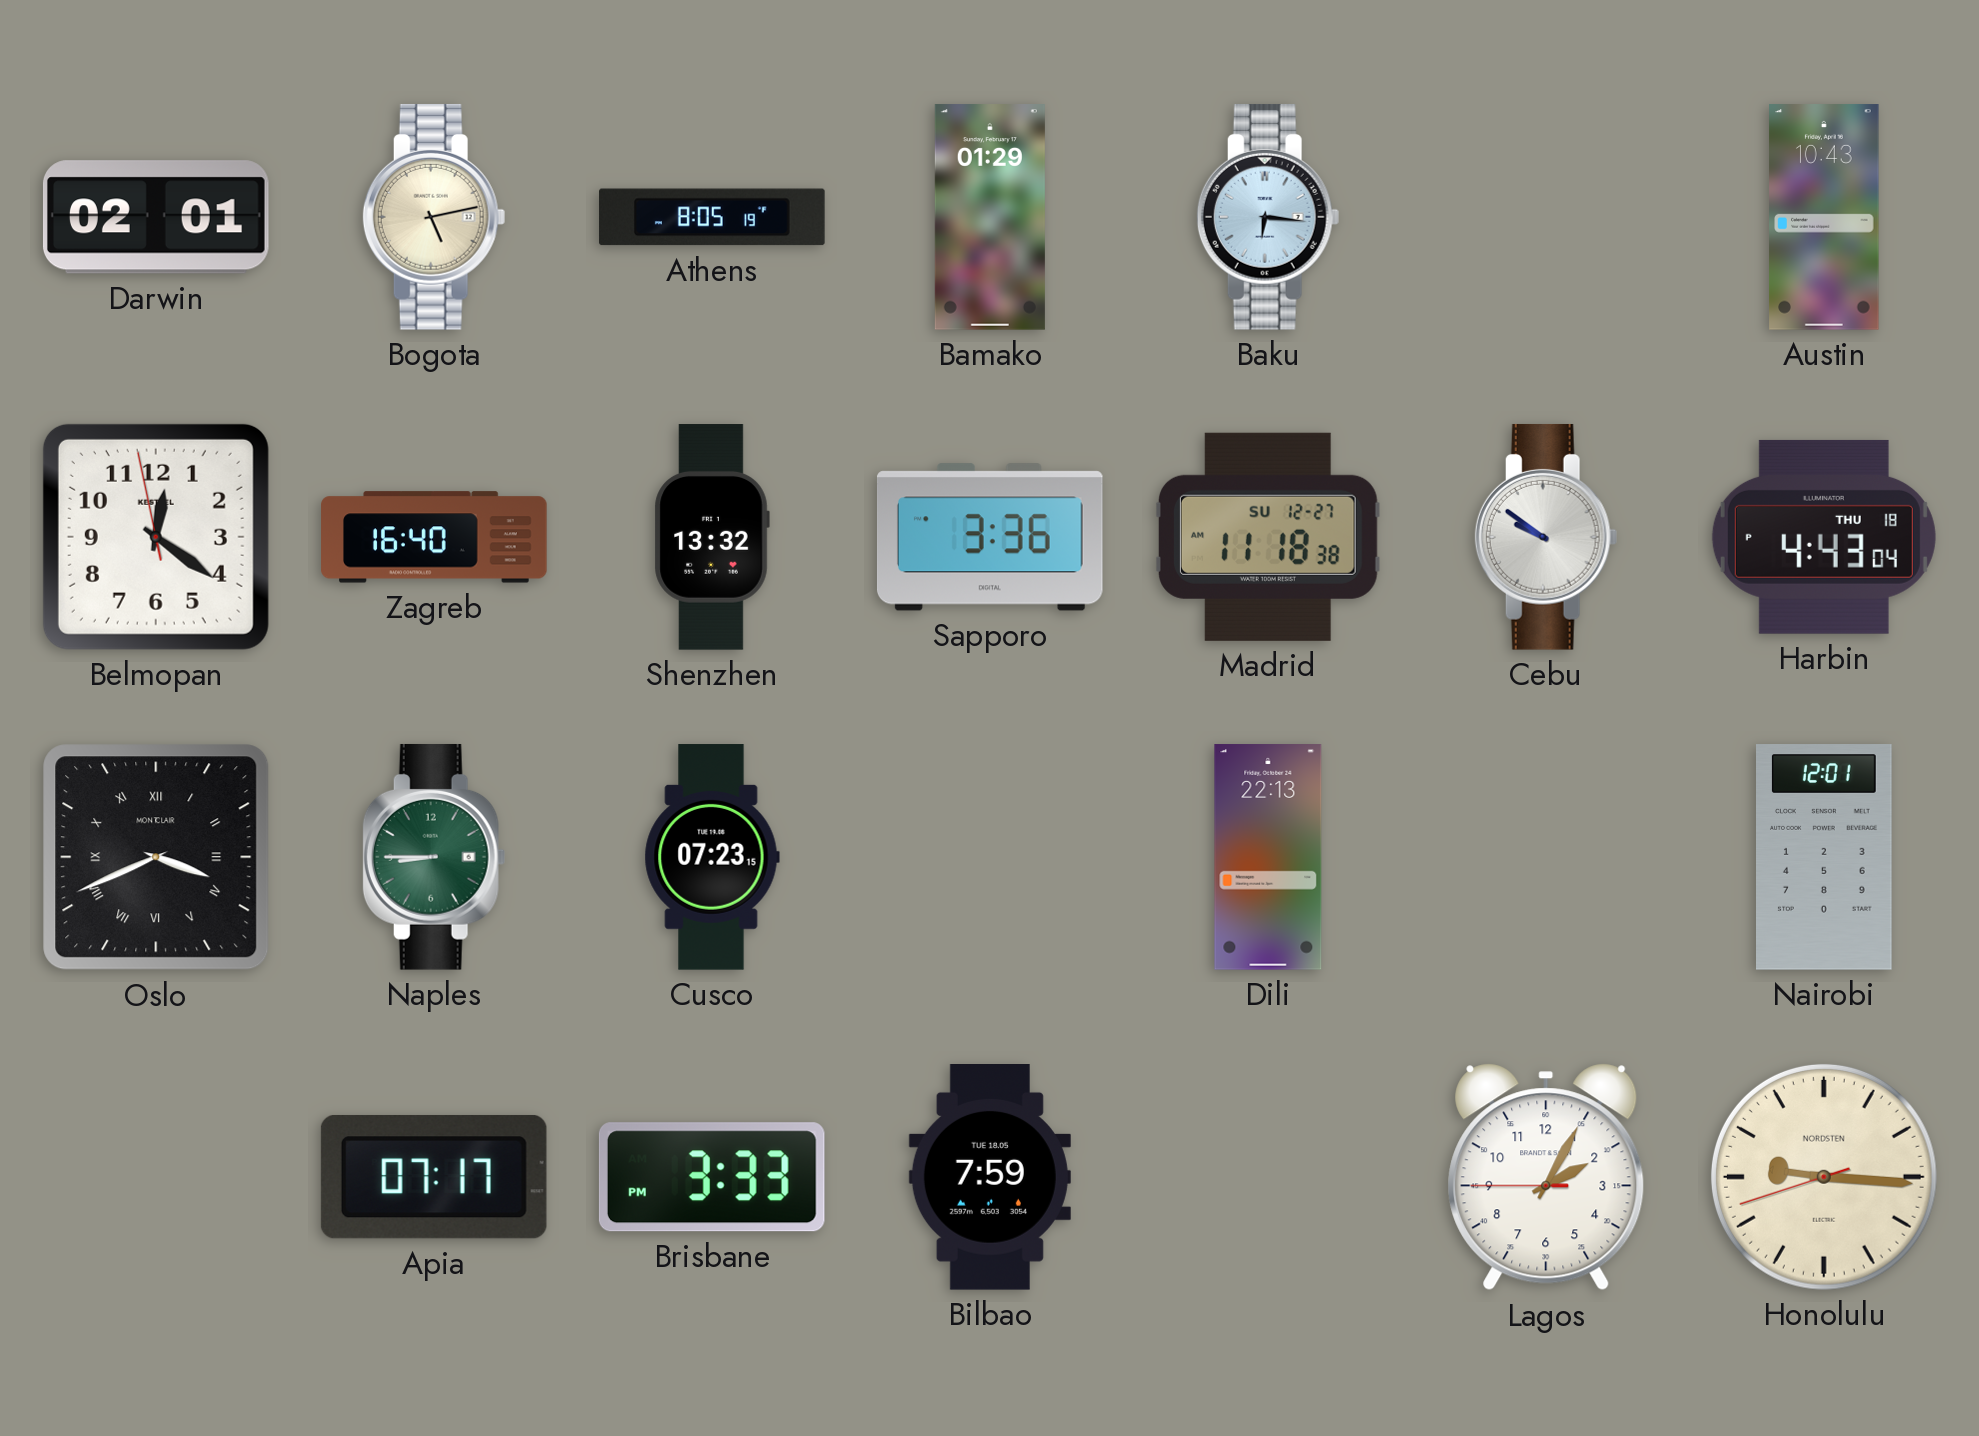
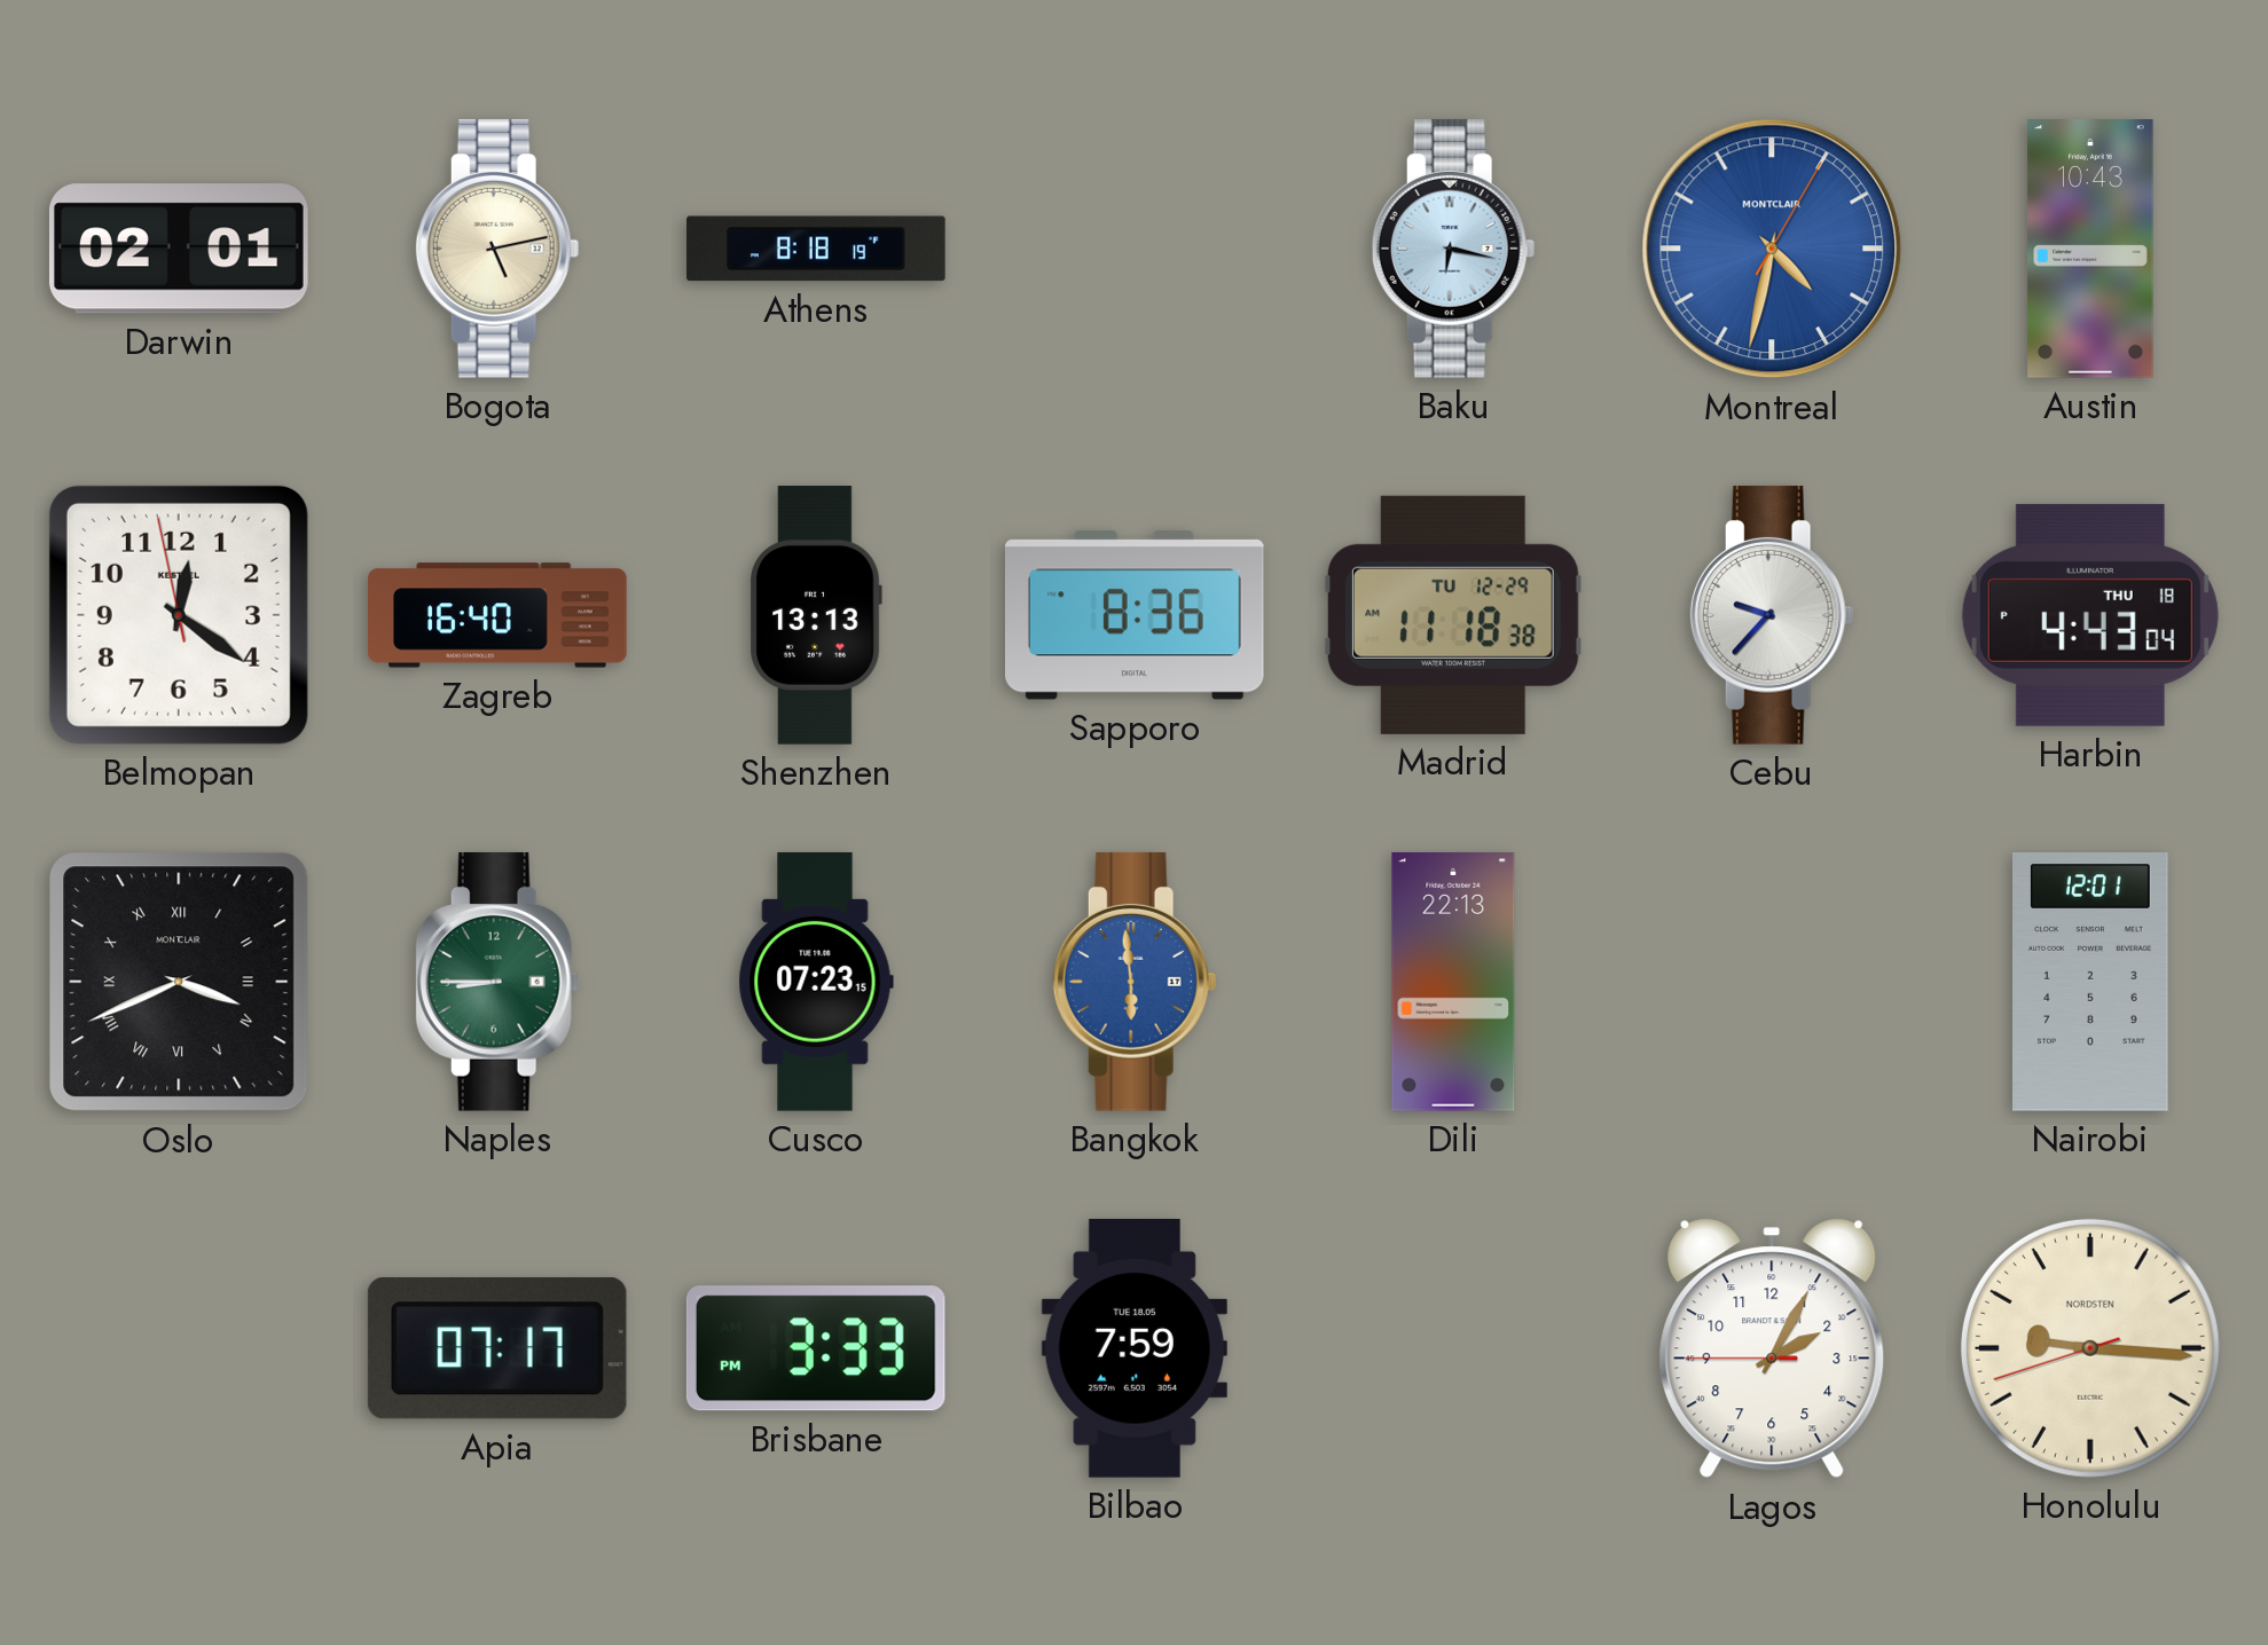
Athens: 8:05 -> 8:18 (816, 249)
Bamako: 01:29 -> none (990, 217)
Baku: 6:16 -> 6:17 (1453, 249)
Montreal: none -> 4:32 (1772, 249)
Shenzhen: 13:32 -> 13:13 (816, 615)
Sapporo: 3:36 -> 8:36 (1135, 615)
Madrid date: SU 12-27 -> TU 12-29 (1453, 615)
Cebu: 9:51 -> 9:37 (1772, 615)
Bangkok: none -> 5:59 (1135, 982)
